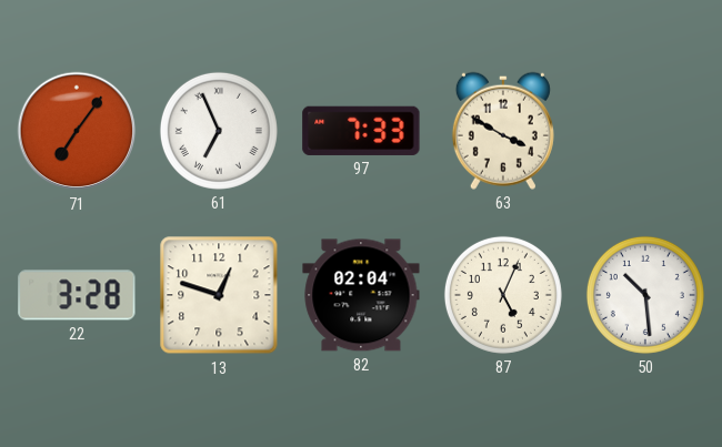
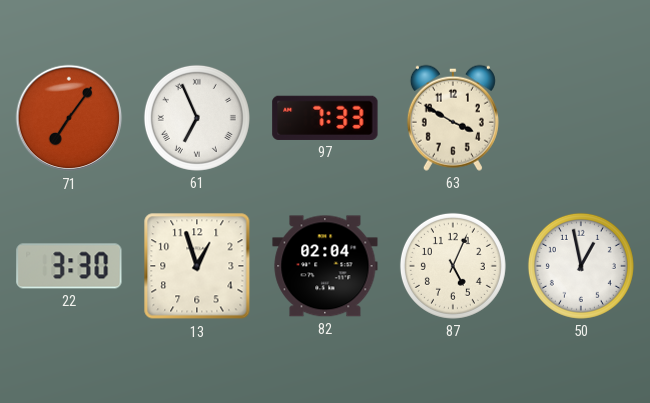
22: 3:28 -> 3:30 (69, 266)
13: 12:48 -> 12:57 (197, 266)
50: 10:29 -> 12:58 (581, 266)
